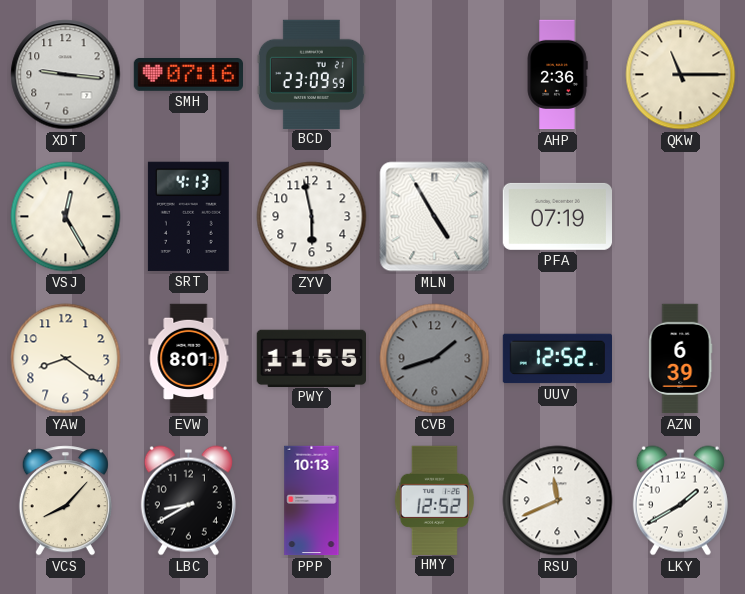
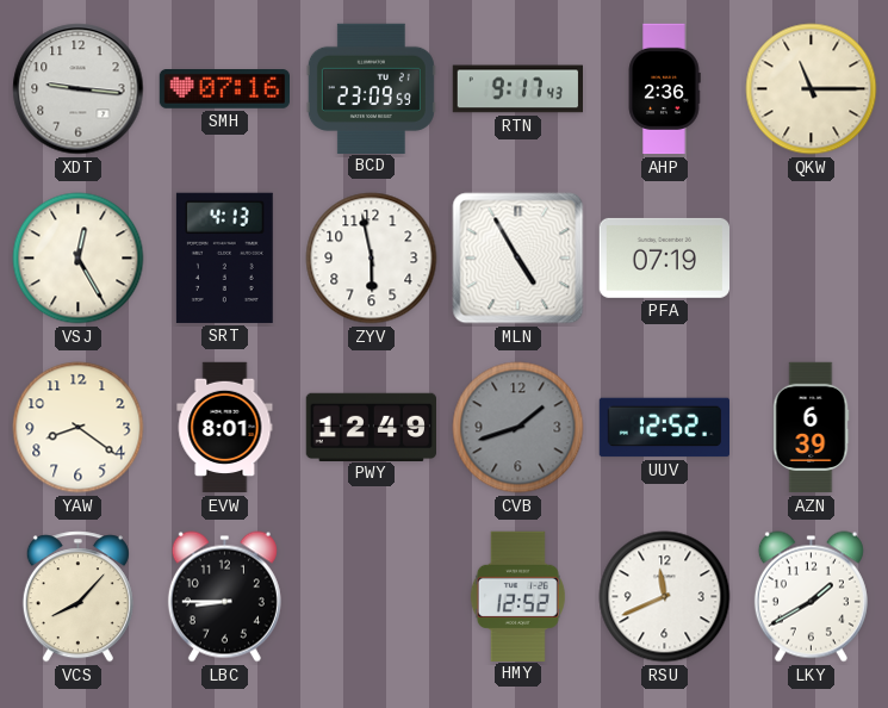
RTN: none -> 9:17 (518, 89)
PWY: 11:55 -> 12:49 (371, 427)
LBC: 8:40 -> 8:45 (224, 597)
PPP: 10:13 -> none (312, 501)
